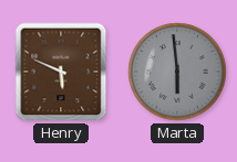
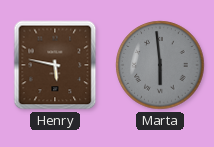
Henry: 5:49 -> 5:47 (55, 65)
